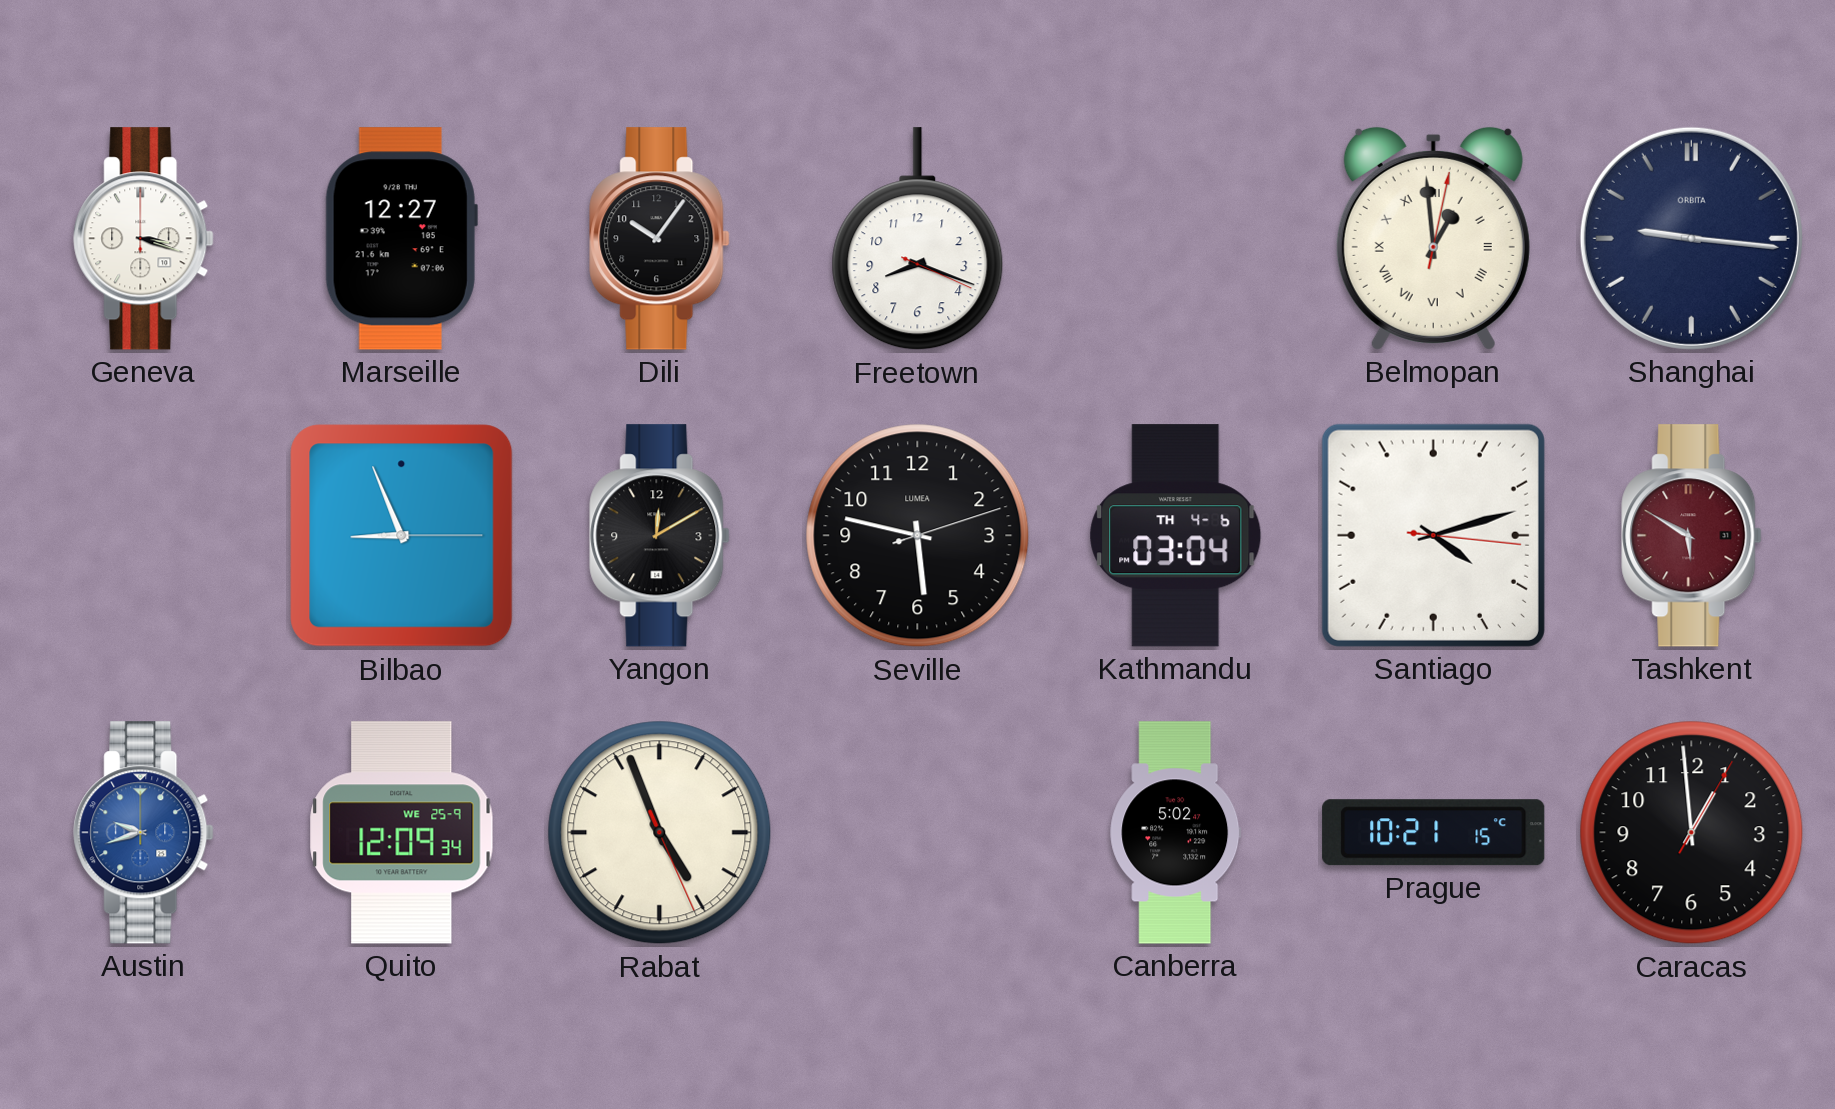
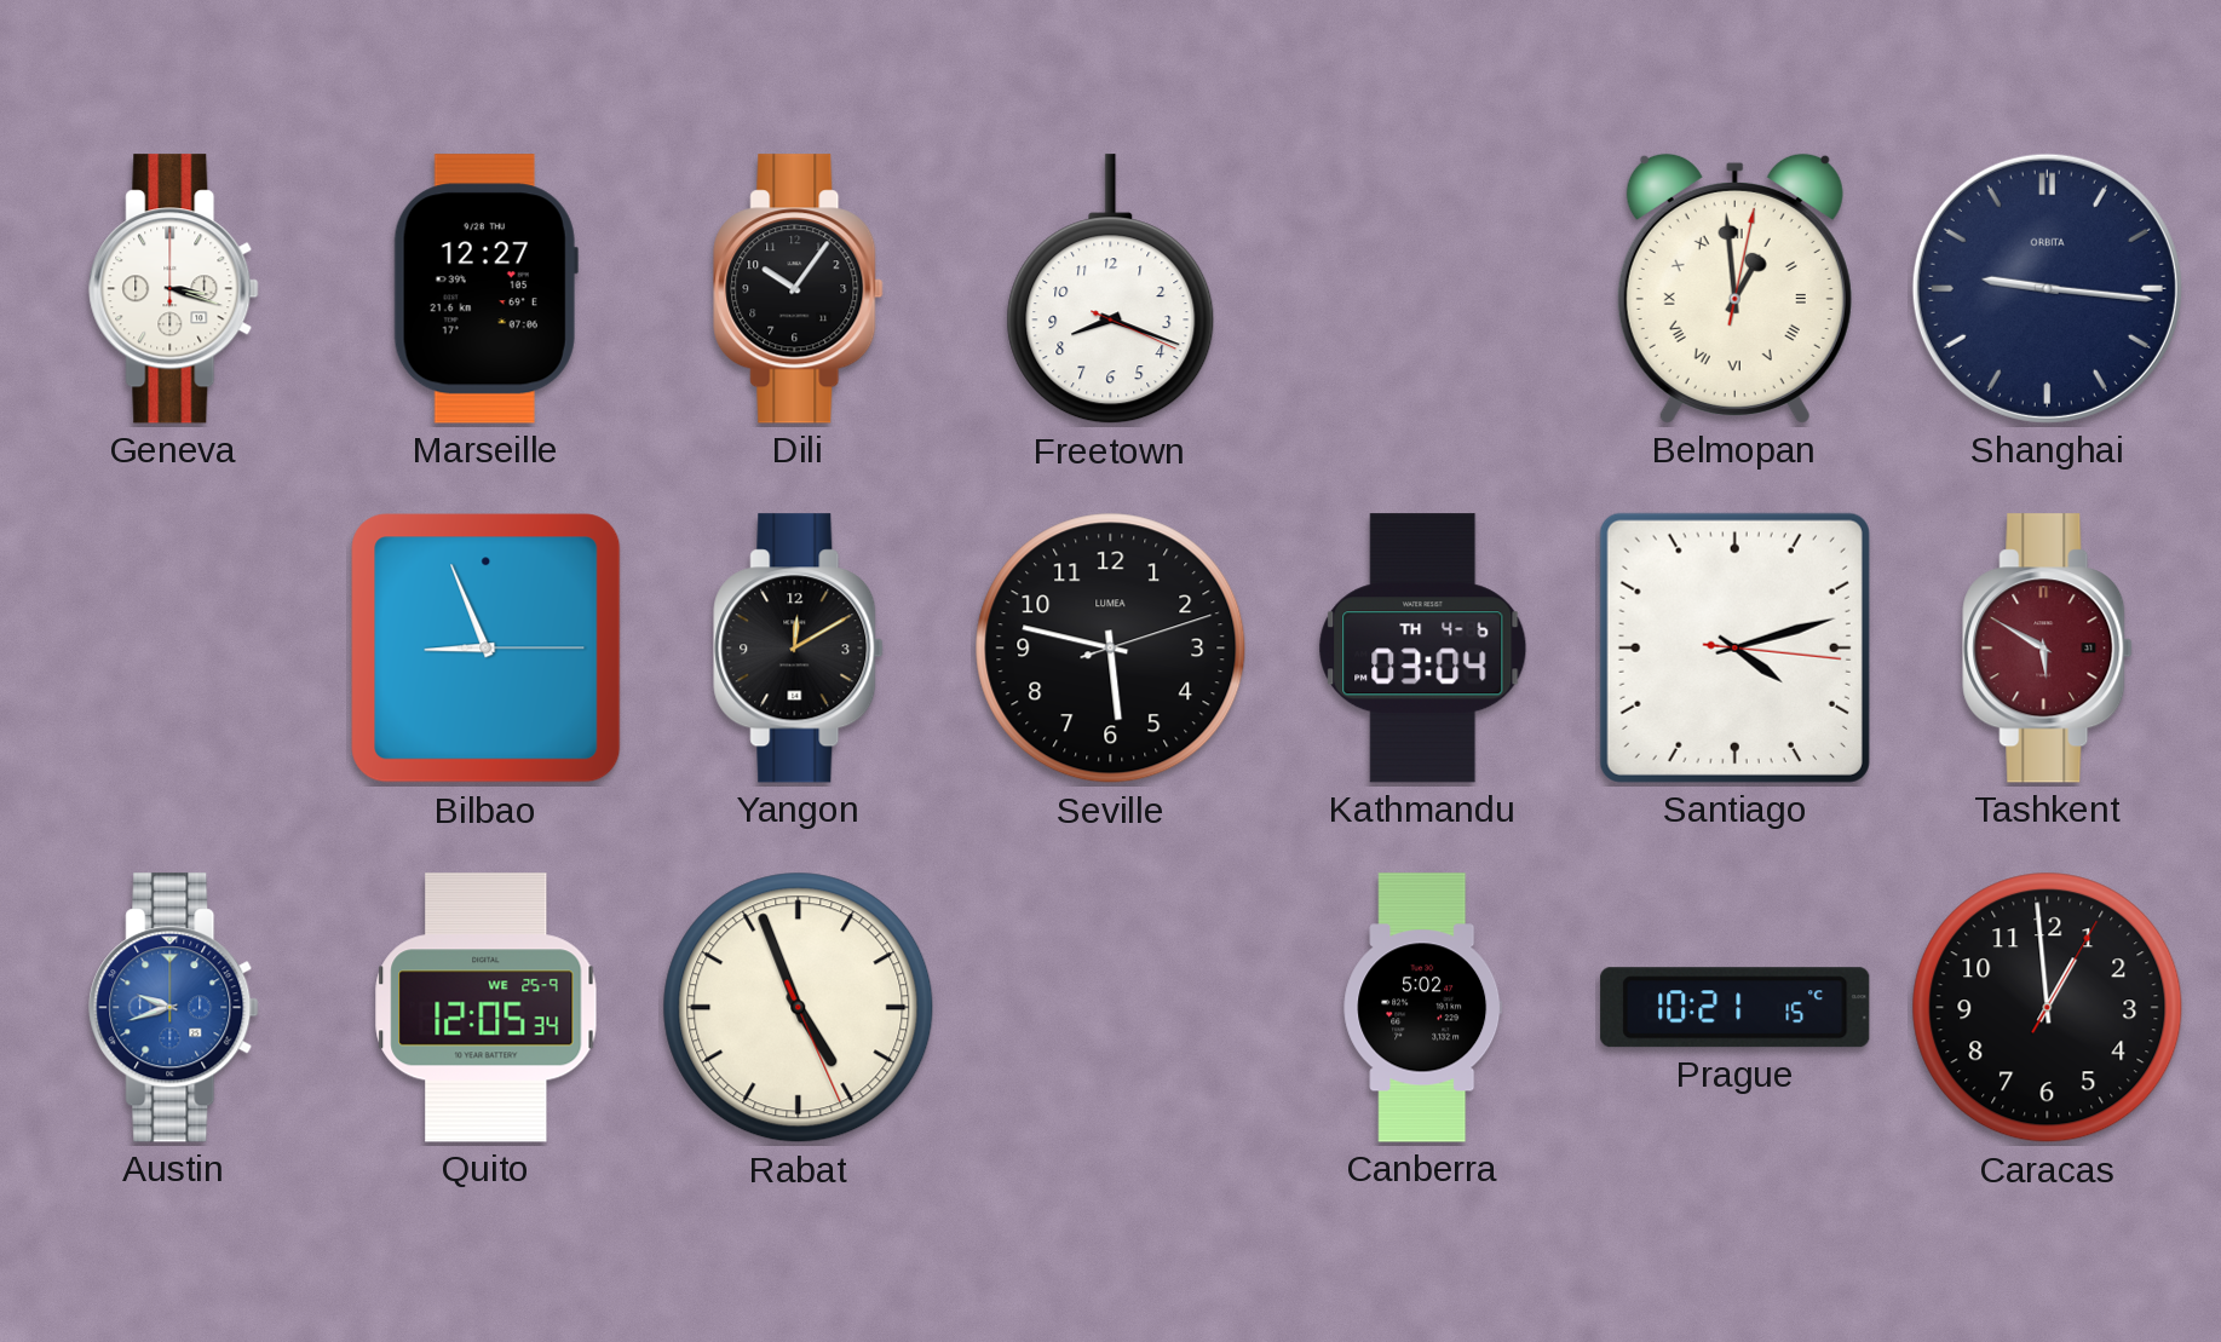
Quito: 12:09 -> 12:05 (487, 1008)
